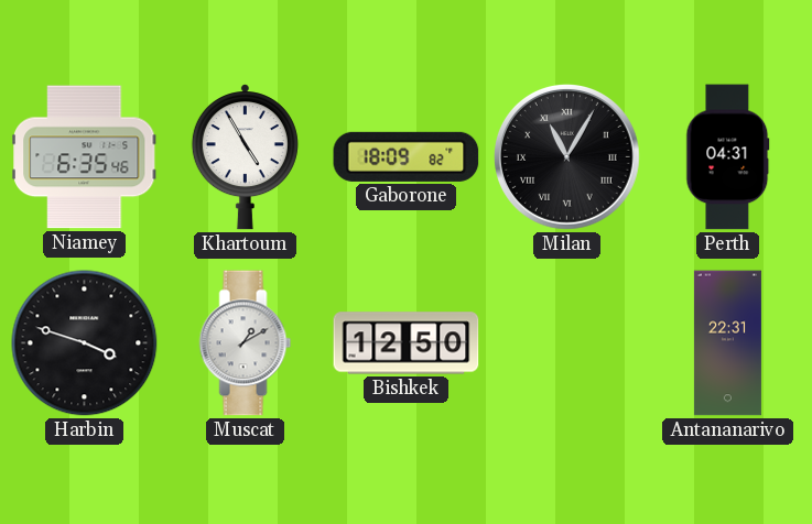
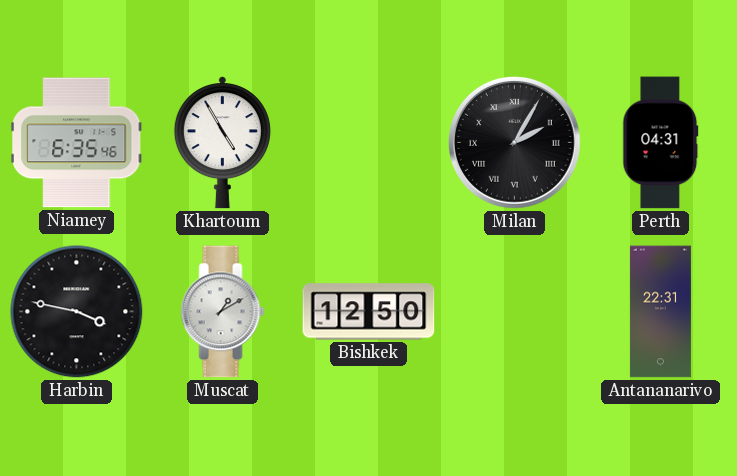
Gaborone: 18:09 -> none (407, 156)
Milan: 11:05 -> 2:05 (515, 143)
Harbin: 3:48 -> 3:47 (77, 312)
